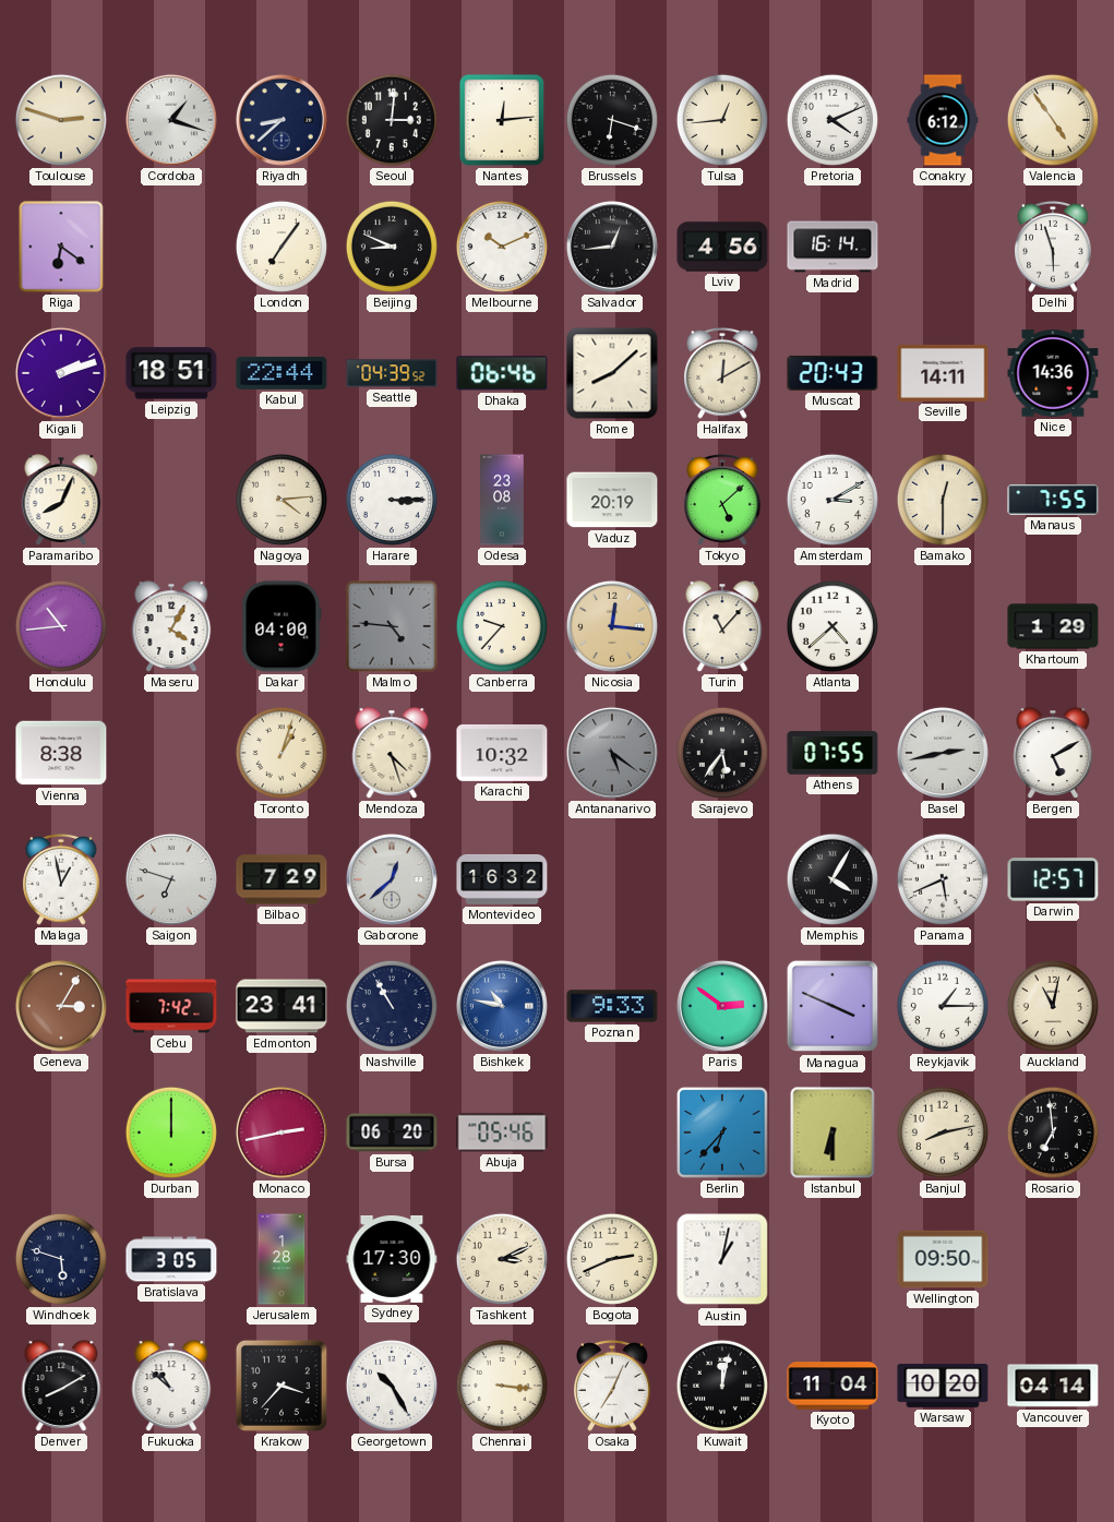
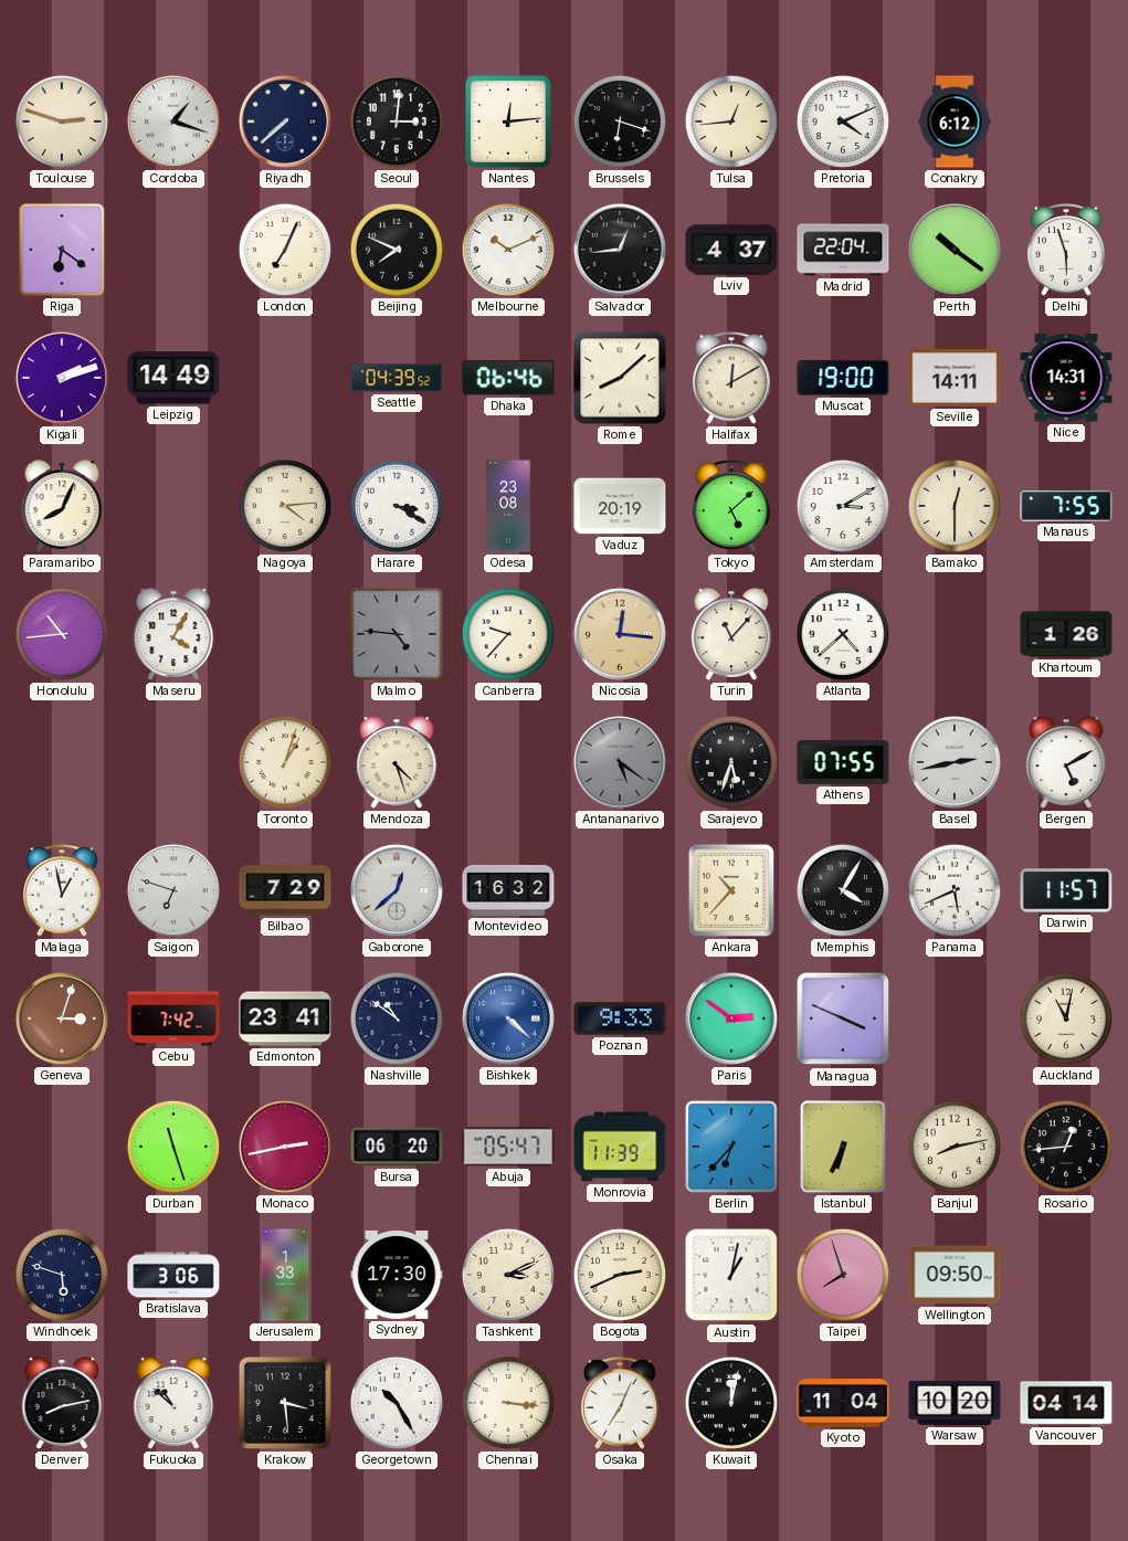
Riyadh: 8:38 -> 7:38 (285, 122)
Valencia: 4:54 -> none (1053, 120)
London: 7:06 -> 7:04 (285, 250)
Beijing: 8:49 -> 7:49 (397, 250)
Lviv: 4:56 -> 4:37 (731, 250)
Madrid: 16:14 -> 22:04 (843, 250)
Perth: none -> 10:21 (955, 250)
Leipzig: 18:51 -> 14:49 (173, 378)
Kabul: 22:44 -> none (282, 373)
Muscat: 20:43 -> 19:00 (843, 378)
Nice: 14:36 -> 14:31 (1066, 378)
Harare: 3:15 -> 3:20 (397, 506)
Dakar: 04:00 -> none (282, 626)
Khartoum: 1:29 -> 1:26 (1066, 634)
Vienna: 8:38 -> none (61, 753)
Karachi: 10:32 -> none (502, 753)
Sarajevo: 5:36 -> 5:33 (731, 762)
Ankara: none -> 10:37 (731, 890)
Darwin: 12:57 -> 11:57 (1066, 890)
Geneva: 3:05 -> 3:03 (62, 1018)
Nashville: 10:55 -> 10:51 (397, 1018)
Bishkek: 10:47 -> 4:22 (508, 1018)
Reykjavik: 1:15 -> none (943, 1006)
Durban: 12:00 -> 11:27 (173, 1147)
Abuja: 05:46 -> 05:47 (508, 1147)
Monrovia: none -> 11:39 (620, 1147)
Istanbul: 6:30 -> 6:34 (843, 1147)
Rosario: 6:59 -> 12:44 (1066, 1147)
Bratislava: 3:05 -> 3:06 (173, 1275)
Jerusalem: 1:28 -> 1:33 (285, 1275)
Taipei: none -> 7:57 (843, 1275)
Denver: 8:10 -> 8:13 (62, 1403)
Krakow: 3:37 -> 3:29 (285, 1403)
